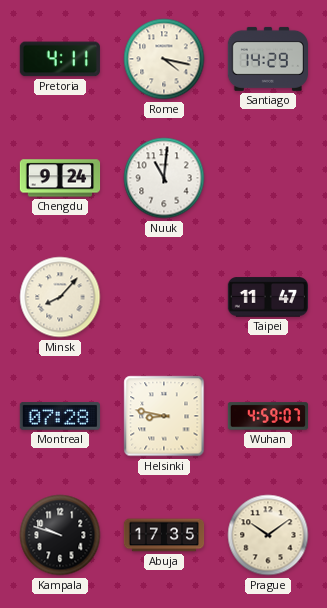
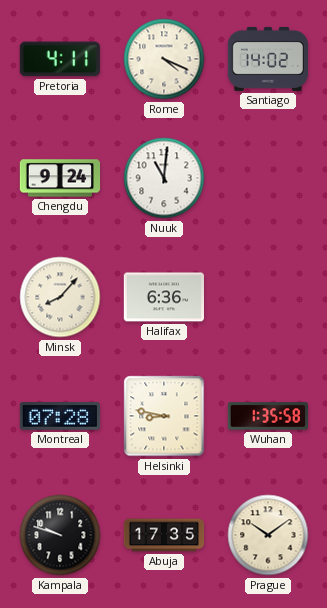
Rome: 4:17 -> 4:19 (164, 59)
Santiago: 14:29 -> 14:02 (267, 59)
Halifax: none -> 6:36 (163, 297)
Taipei: 11:47 -> none (268, 297)
Wuhan: 4:59 -> 1:35 (267, 416)
